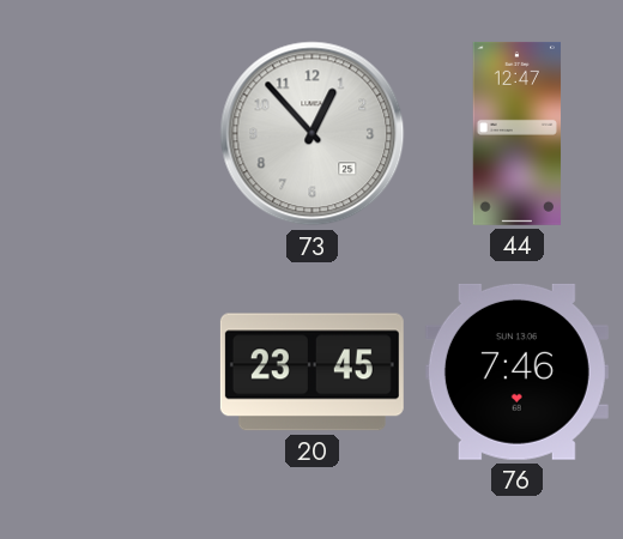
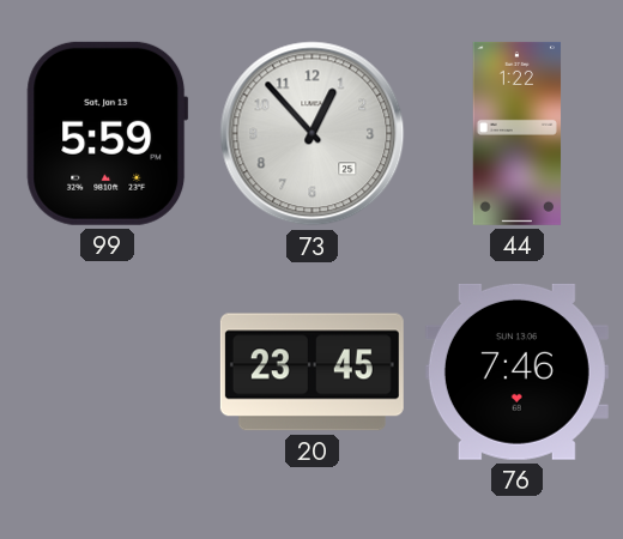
99: none -> 5:59 (108, 133)
44: 12:47 -> 1:22 (518, 133)
